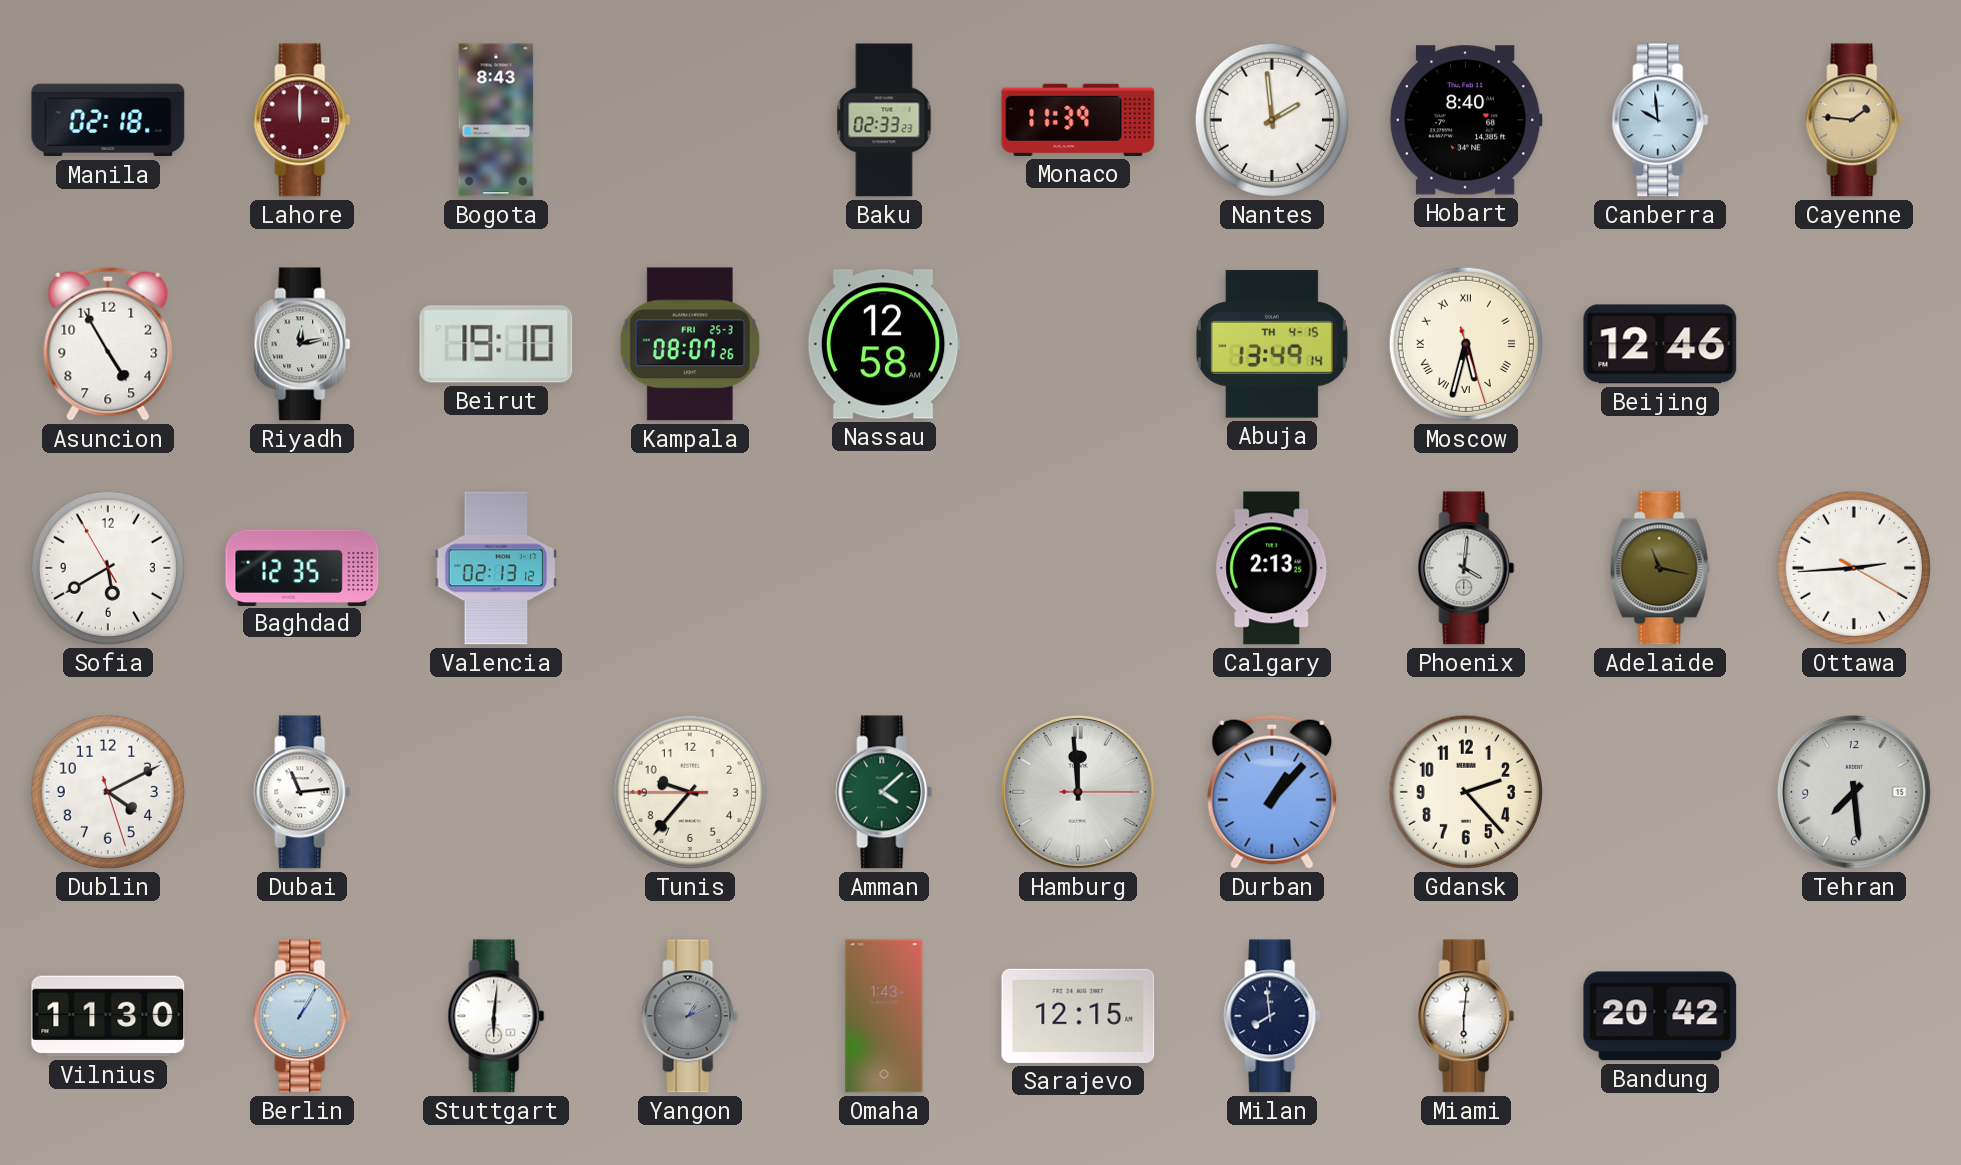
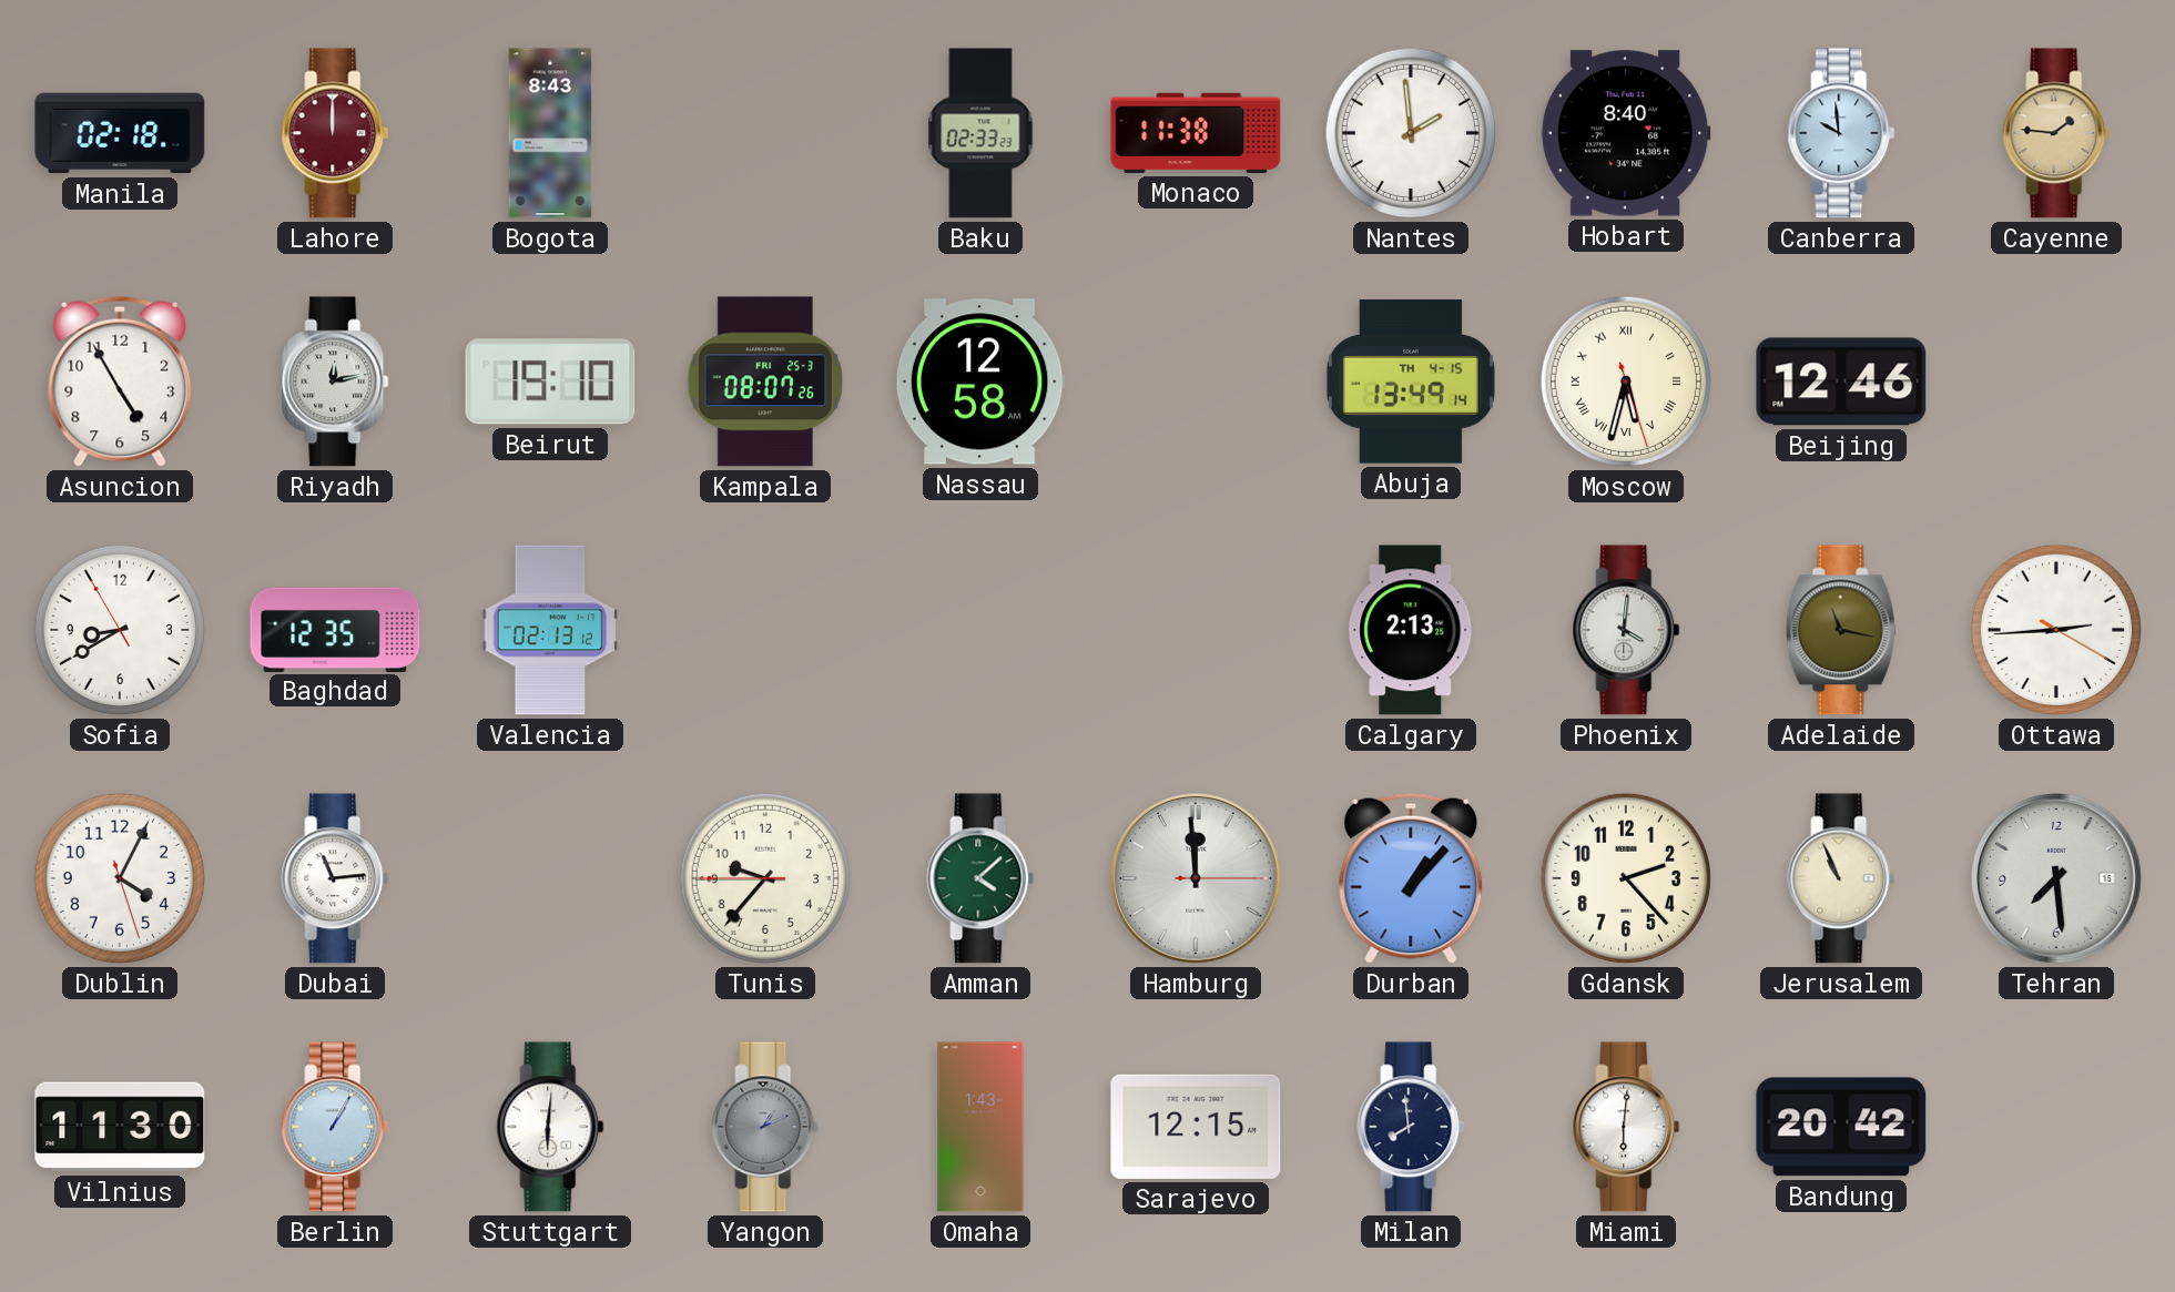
Monaco: 11:39 -> 11:38 (1196, 133)
Sofia: 5:39 -> 8:39 (120, 630)
Dublin: 4:10 -> 4:04 (120, 878)
Jerusalem: none -> 10:56 (1841, 878)
